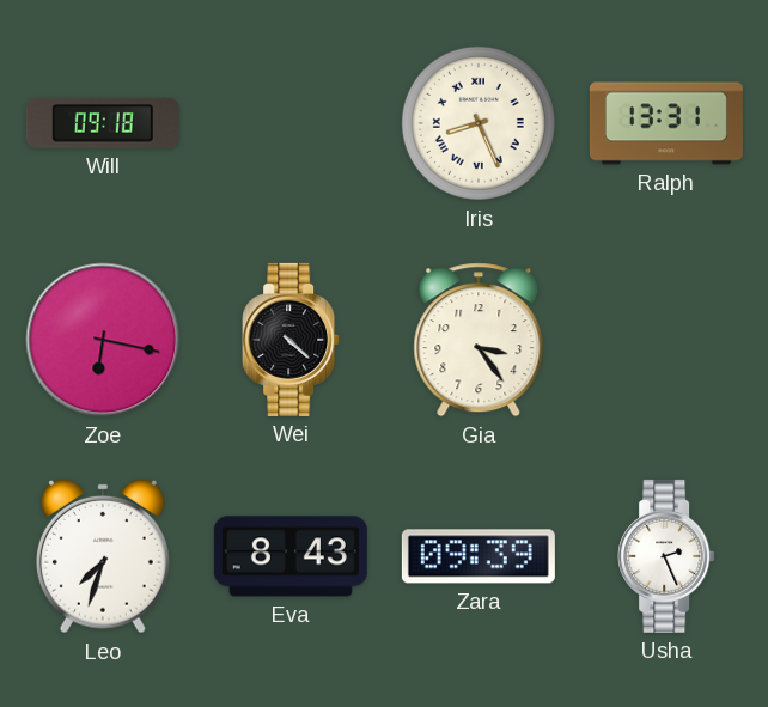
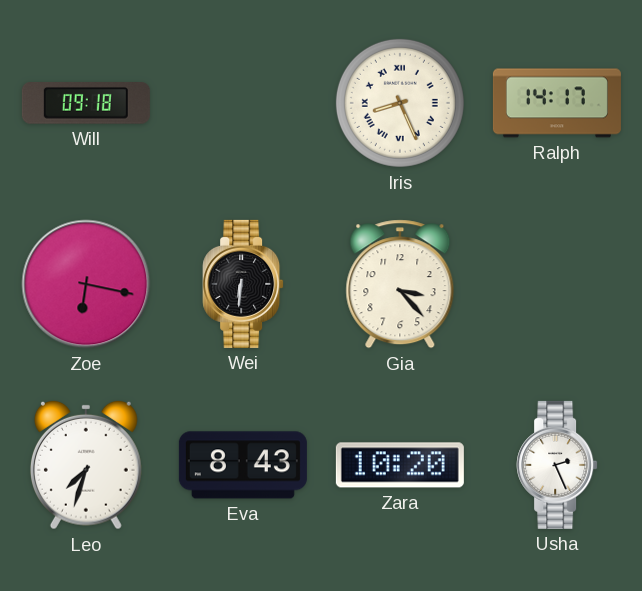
Ralph: 13:31 -> 14:17 (557, 103)
Wei: 4:22 -> 6:31 (243, 284)
Gia: 3:24 -> 3:23 (400, 284)
Zara: 09:39 -> 10:20 (400, 465)
